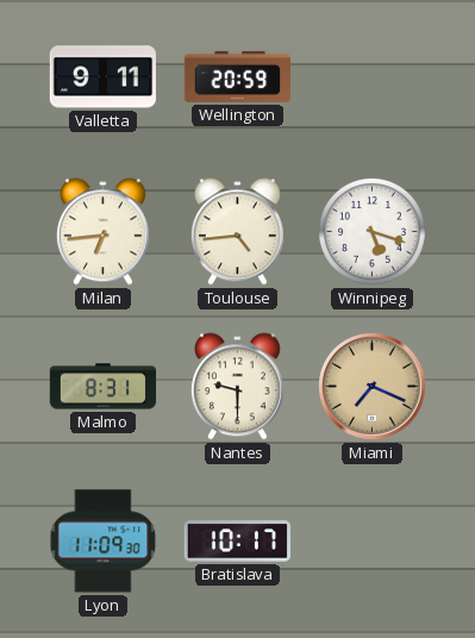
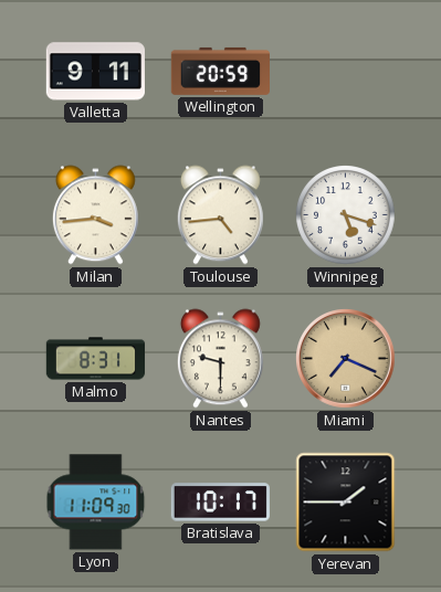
Milan: 6:44 -> 3:44 (95, 215)
Yerevan: none -> 1:45 (346, 503)
